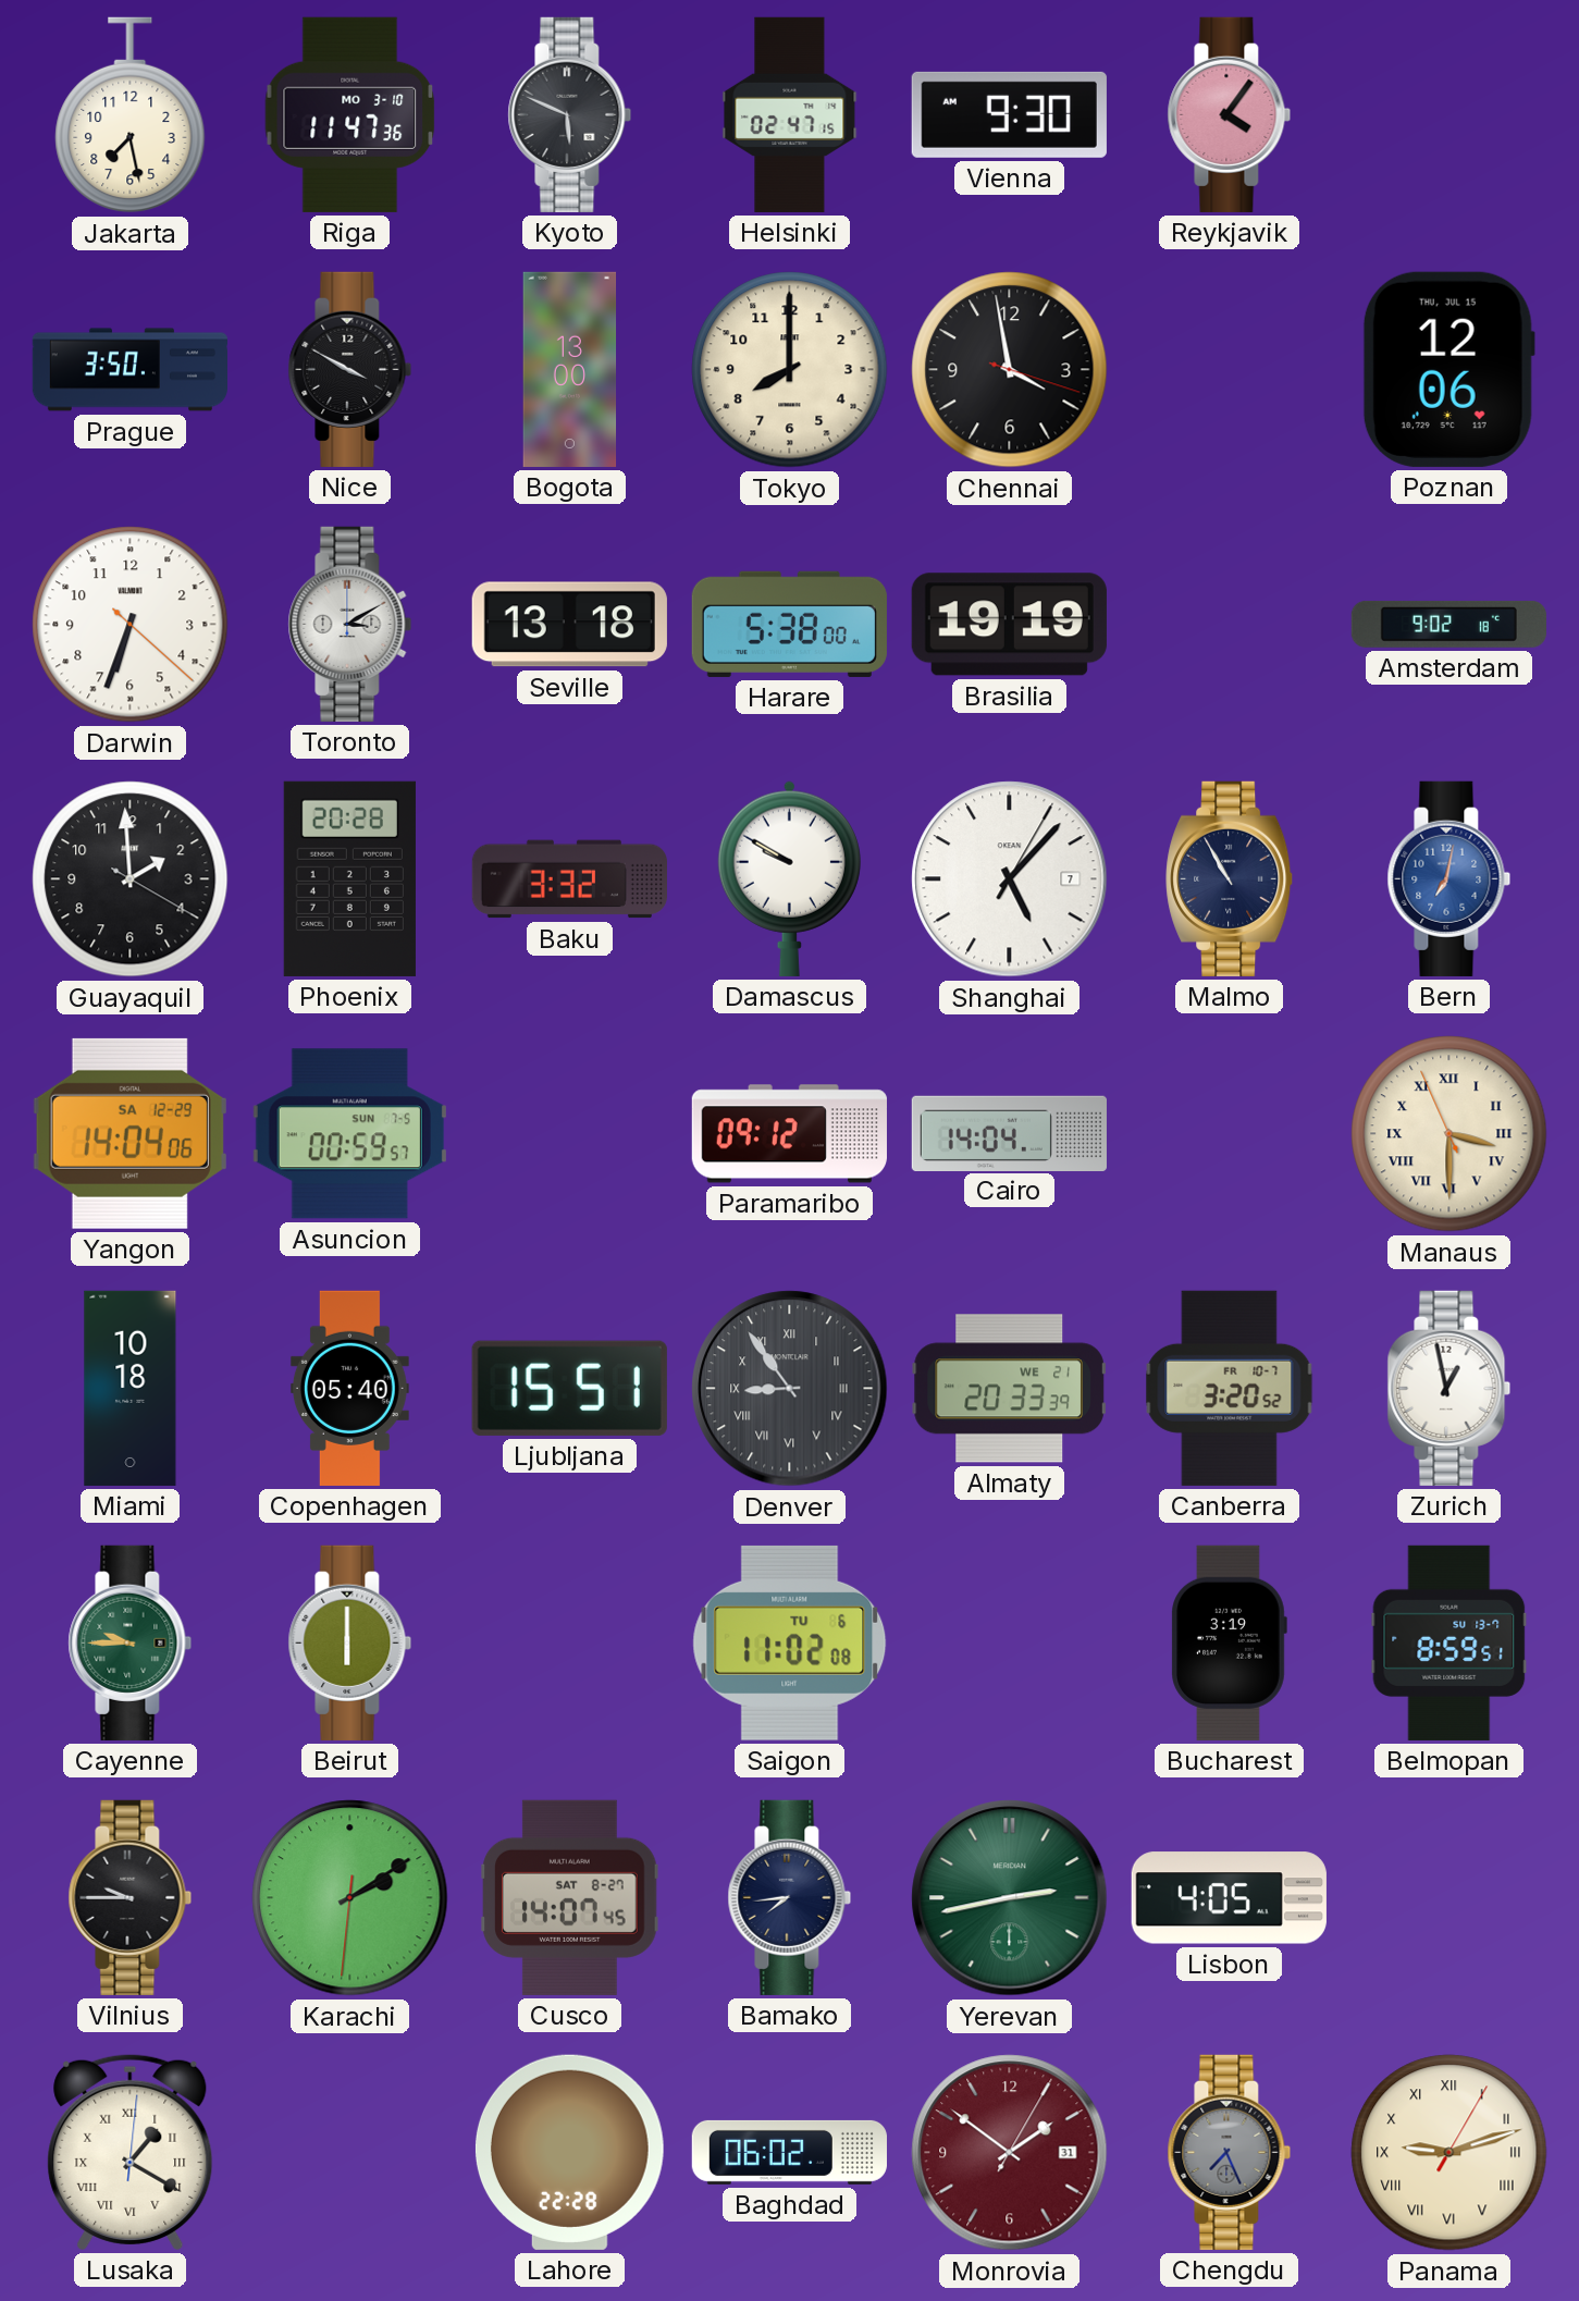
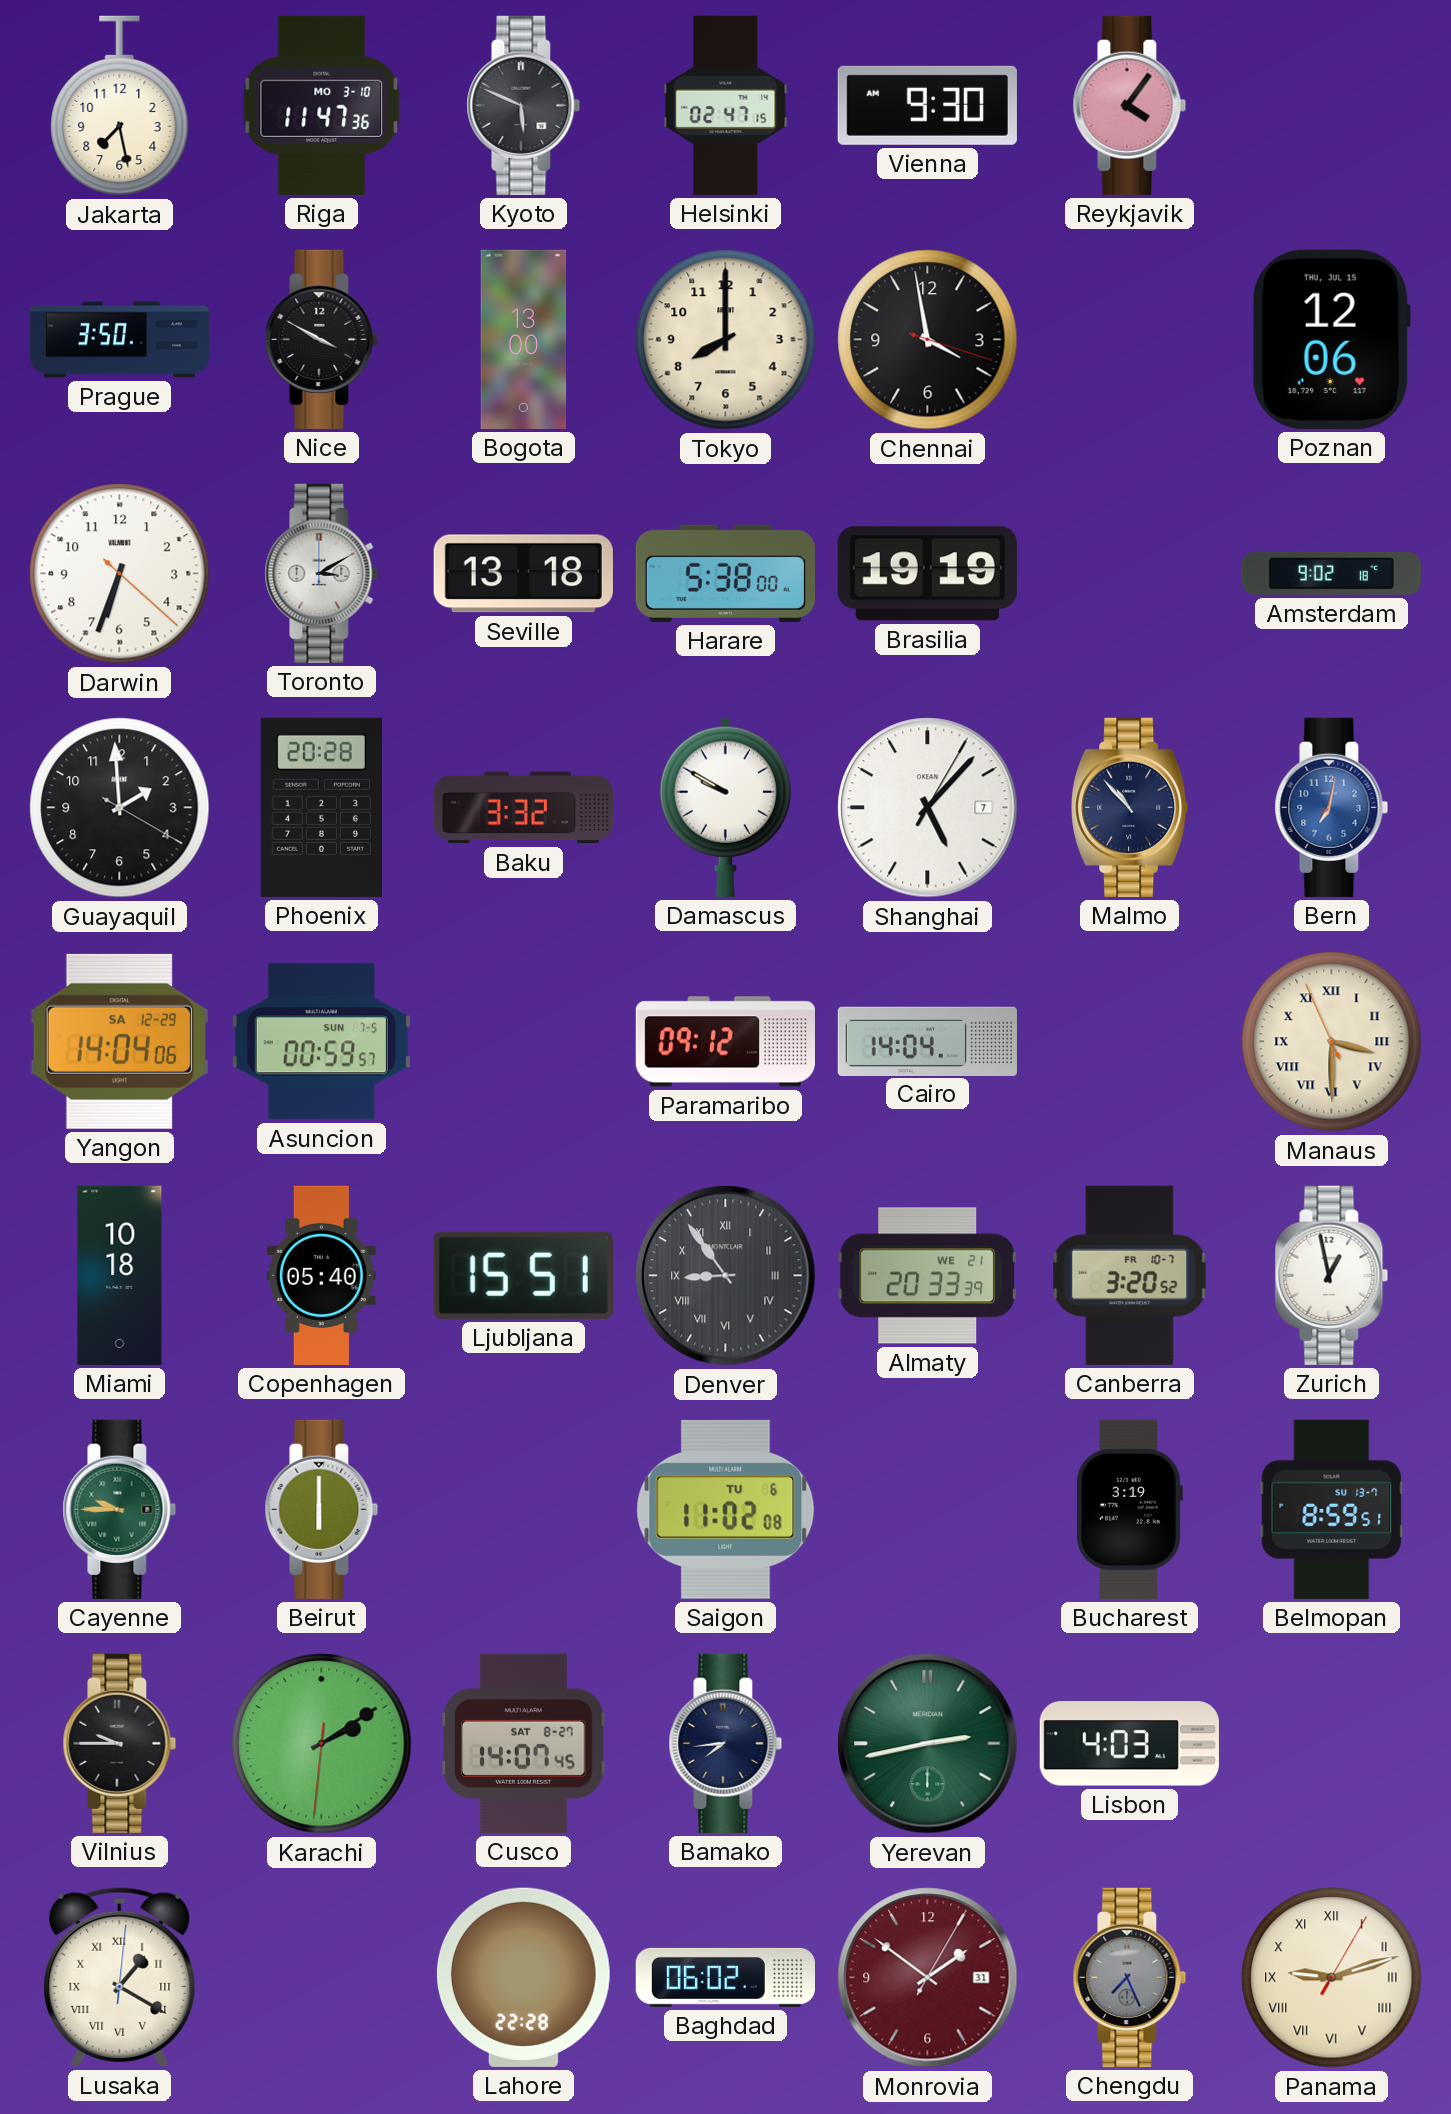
Malmo: 10:55 -> 10:53 (1130, 807)
Lisbon: 4:05 -> 4:03 (1129, 1744)
